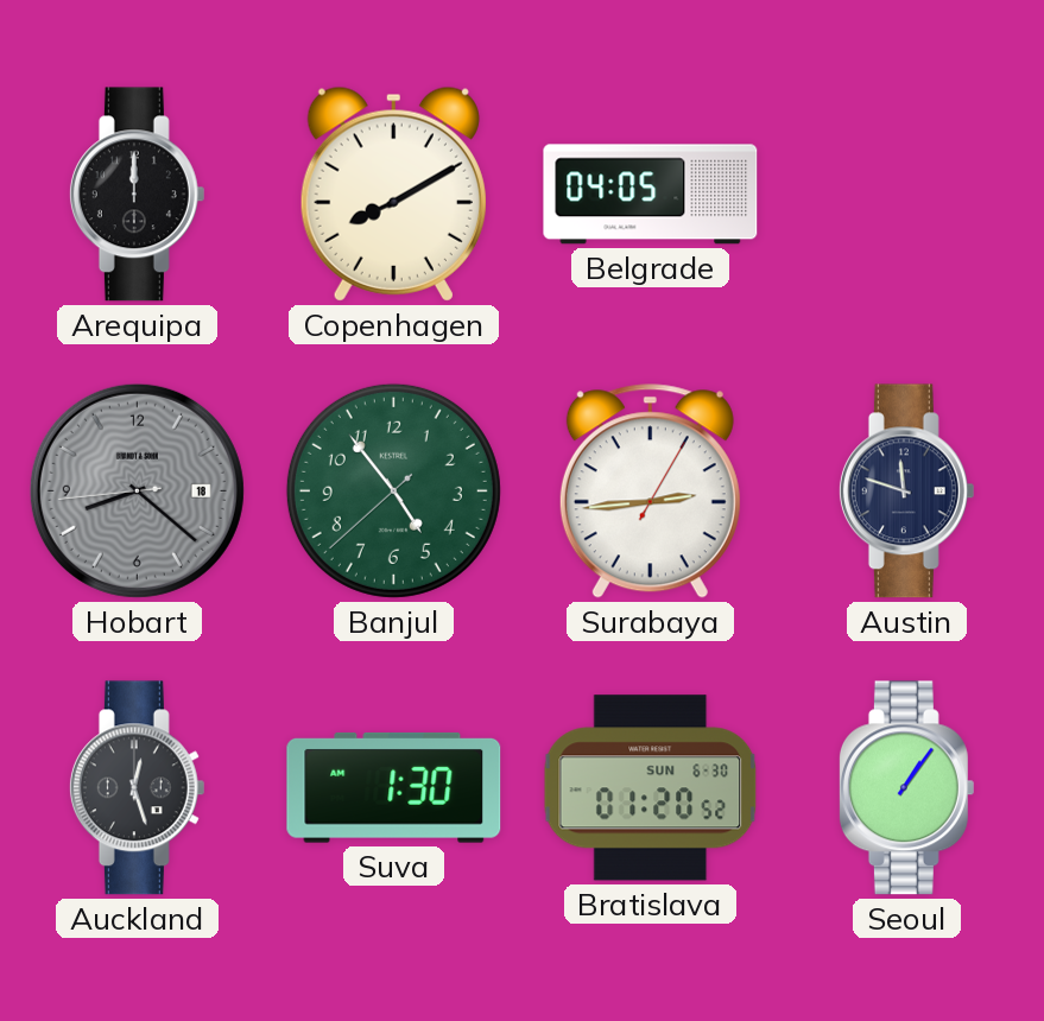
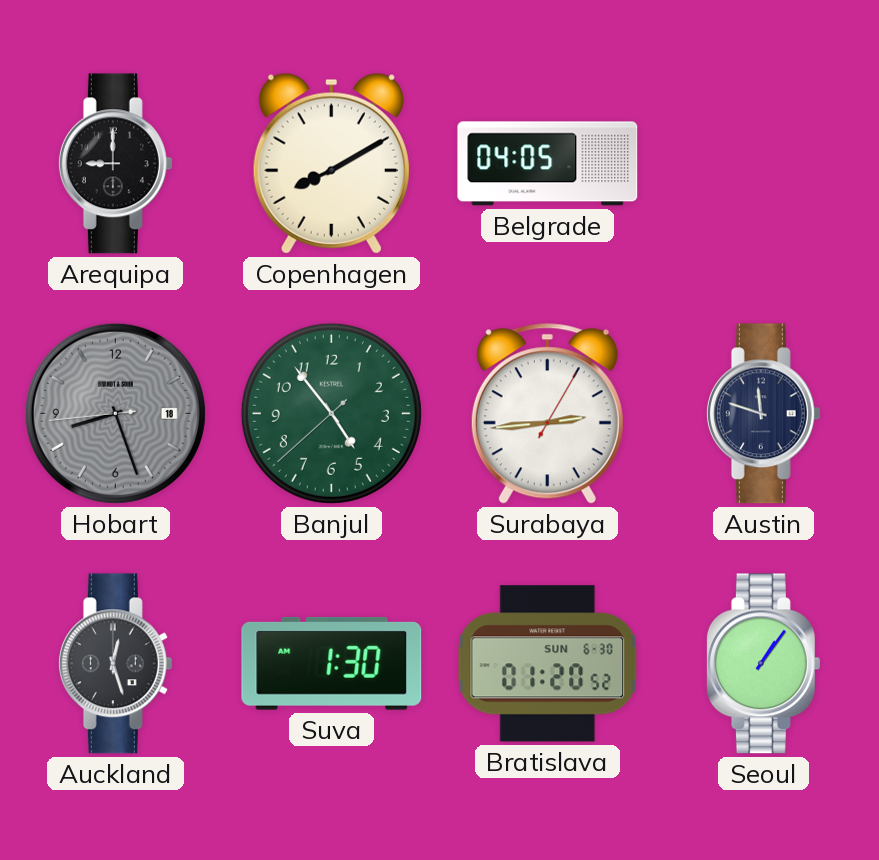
Arequipa: 12:00 -> 9:00 (115, 164)
Hobart: 8:21 -> 8:26 (115, 413)
